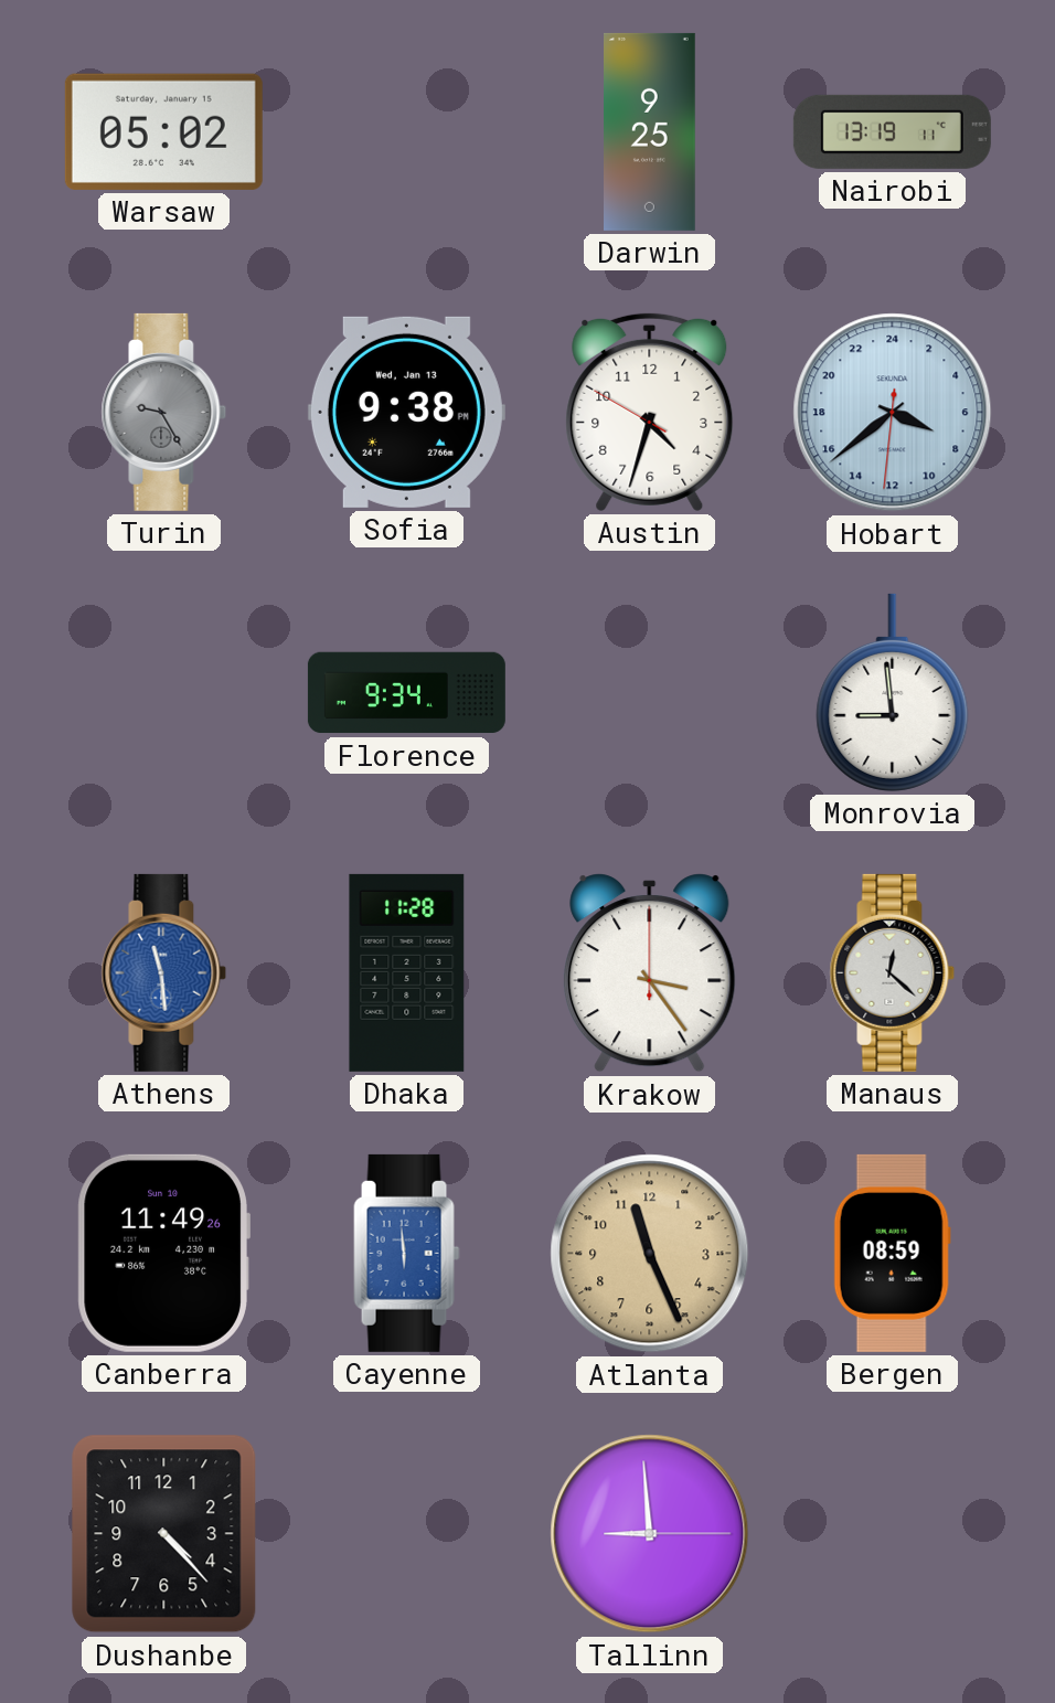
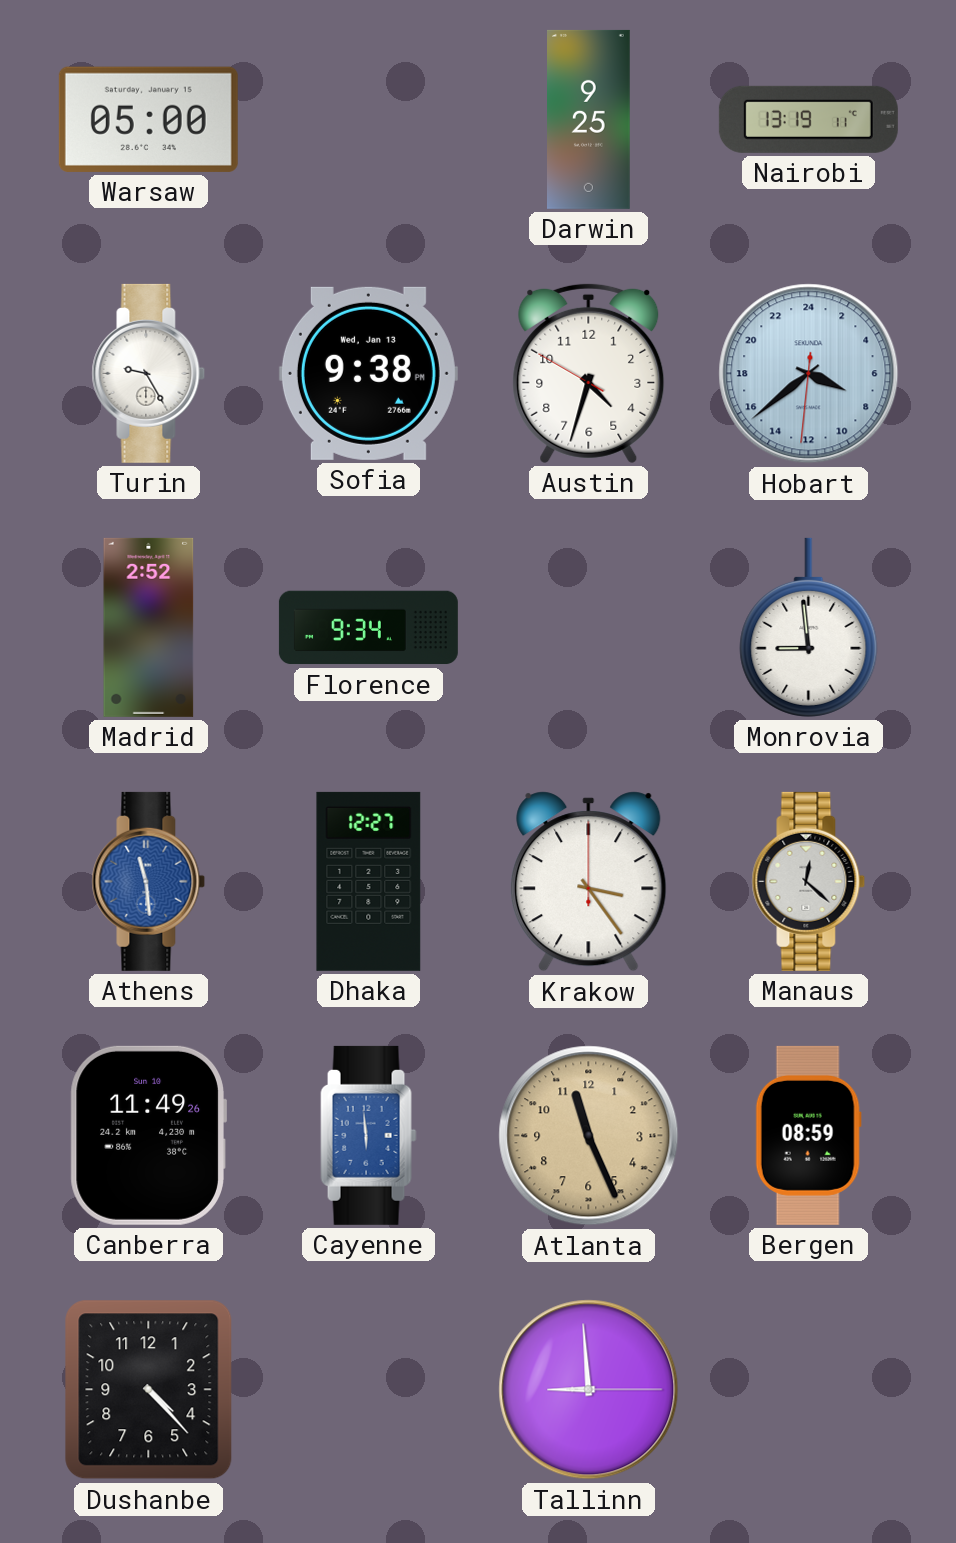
Warsaw: 05:02 -> 05:00 (148, 119)
Turin dial: grey -> white (149, 373)
Madrid: none -> 2:52 (149, 627)
Dhaka: 11:28 -> 12:27 (369, 881)
